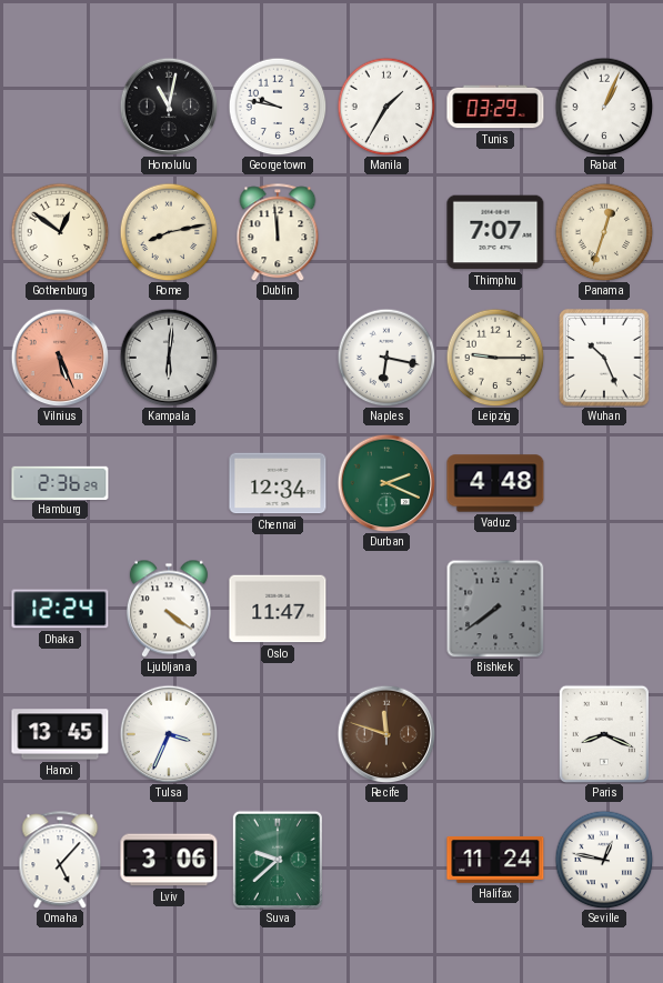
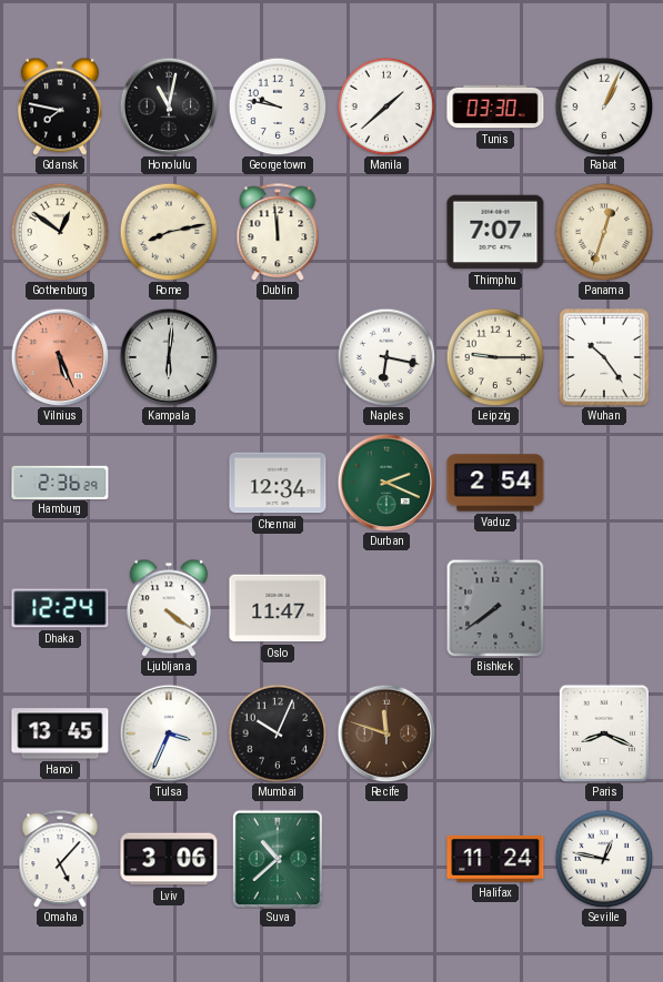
Gdansk: none -> 7:47 (60, 107)
Manila: 1:35 -> 1:38 (386, 107)
Tunis: 03:29 -> 03:30 (495, 107)
Wuhan: 10:26 -> 10:24 (604, 357)
Vaduz: 4:48 -> 2:54 (495, 483)
Mumbai: none -> 10:04 (278, 733)
Suva: 9:38 -> 10:38 (277, 858)
